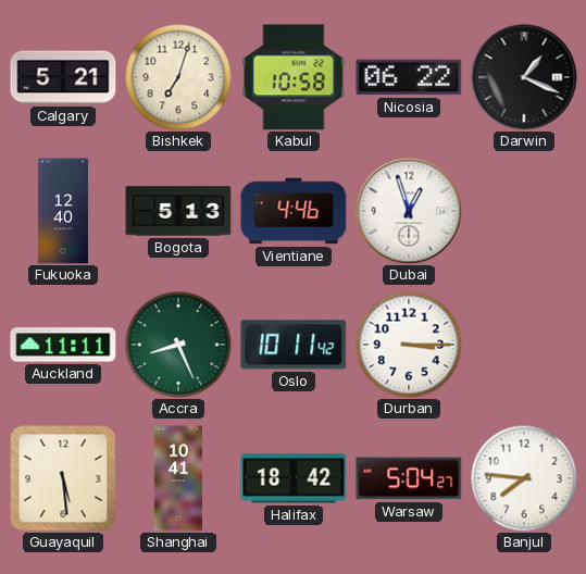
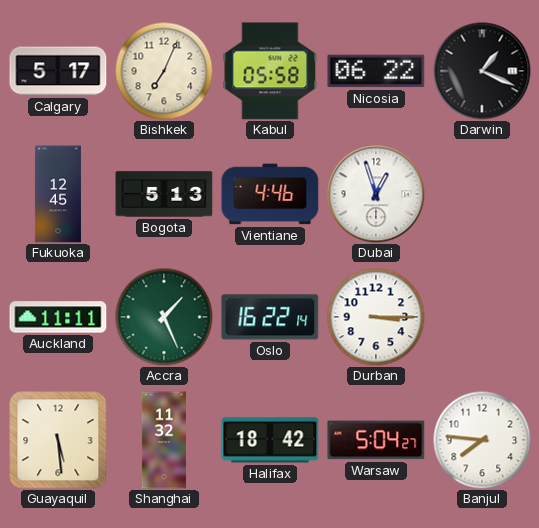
Calgary: 5:21 -> 5:17 (58, 71)
Bishkek: 7:03 -> 7:04 (164, 71)
Kabul: 10:58 -> 05:58 (270, 71)
Fukuoka: 12:40 -> 12:45 (58, 194)
Accra: 8:26 -> 1:26 (164, 317)
Oslo: 10:11 -> 16:22 (270, 317)
Shanghai: 10:41 -> 11:32 (163, 440)
